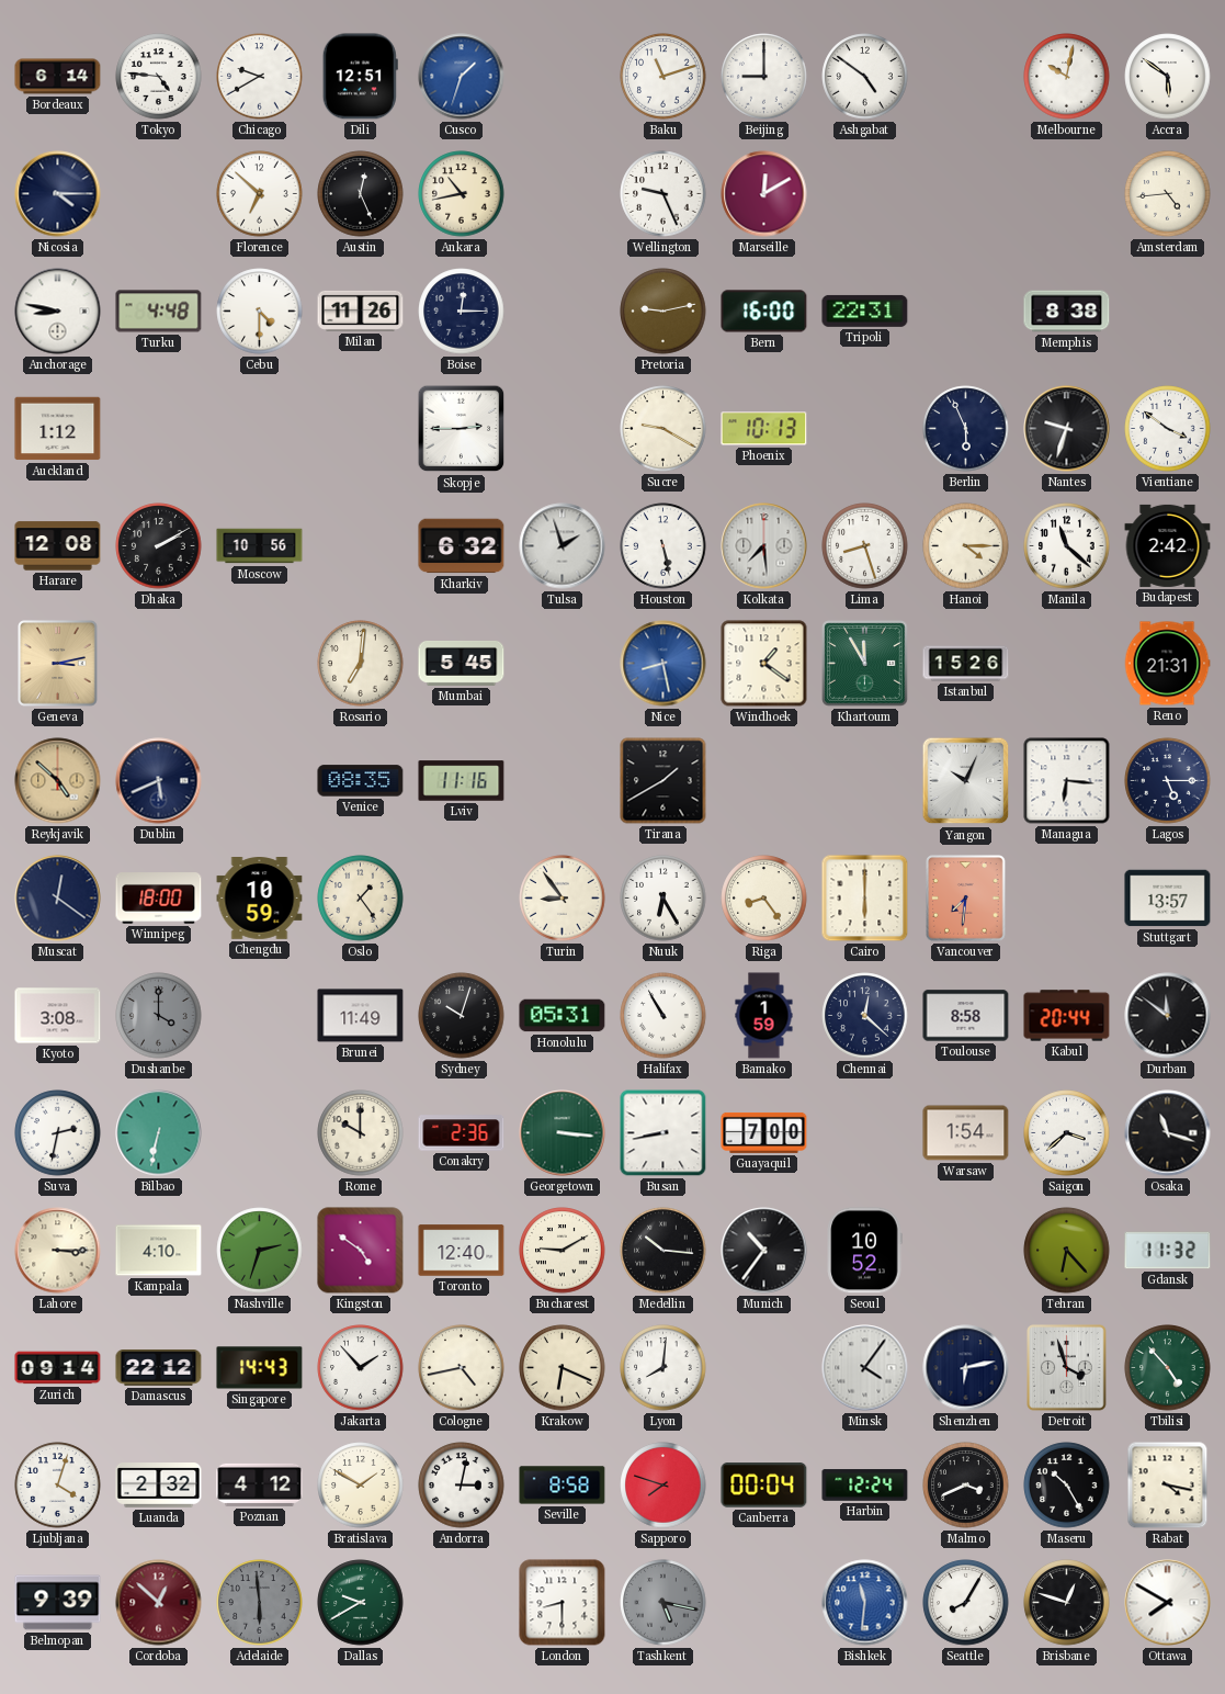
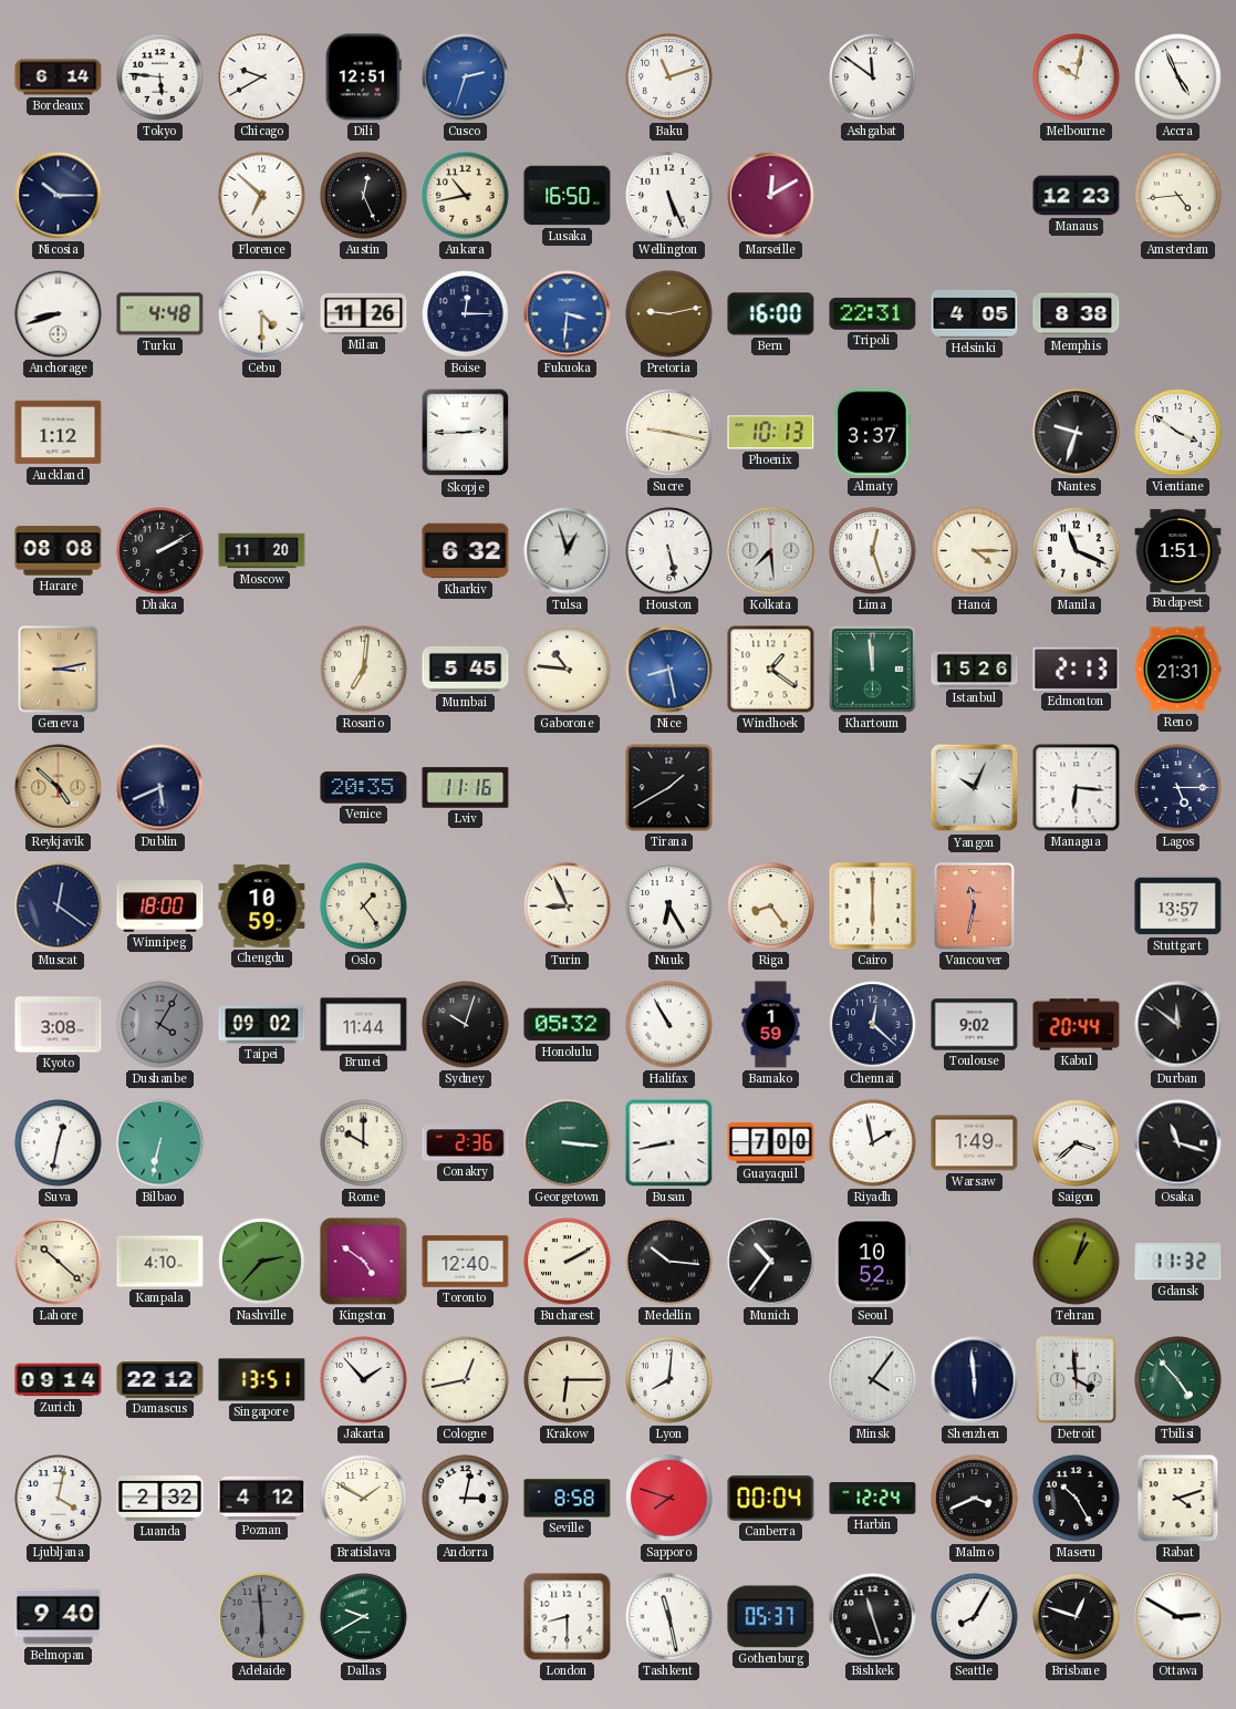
Tokyo: 4:46 -> 5:46 (160, 77)
Cusco: 1:33 -> 2:33 (466, 77)
Beijing: 9:00 -> none (764, 77)
Ashgabat: 4:51 -> 11:51 (873, 77)
Accra: 5:51 -> 4:56 (1178, 77)
Nicosia: 4:15 -> 10:15 (59, 196)
Lusaka: none -> 16:50 (568, 196)
Wellington: 9:26 -> 5:26 (669, 196)
Manaus: none -> 12:23 (1077, 196)
Anchorage: 8:47 -> 8:42 (59, 314)
Fukuoka: none -> 3:31 (568, 314)
Helsinki: none -> 4:05 (975, 313)
Sucre: 9:20 -> 9:17 (669, 433)
Almaty: none -> 3:37 (873, 433)
Berlin: 5:56 -> none (966, 429)
Harare: 12:08 -> 08:08 (59, 551)
Moscow: 10:56 -> 11:20 (262, 551)
Tulsa: 1:57 -> 12:57 (568, 551)
Lima: 8:27 -> 12:27 (873, 551)
Manila: 11:22 -> 11:19 (1077, 551)
Budapest: 2:42 -> 1:51 (1178, 550)
Gaborone: none -> 10:46 (568, 670)
Khartoum: 11:55 -> 11:59 (873, 670)
Edmonton: none -> 2:13 (1077, 669)
Venice: 08:35 -> 20:35 (364, 788)
Turin: 8:54 -> 8:56 (568, 907)
Vancouver: 7:31 -> 11:32 (975, 907)
Dushanbe: 4:00 -> 4:05 (160, 1025)
Taipei: none -> 09:02 (262, 1025)
Brunei: 11:49 -> 11:44 (364, 1025)
Honolulu: 05:31 -> 05:32 (568, 1025)
Toulouse: 8:58 -> 9:02 (975, 1025)
Suva: 2:32 -> 12:32 (59, 1143)
Riyadh: none -> 1:58 (873, 1143)
Warsaw: 1:54 -> 1:49 (975, 1143)
Lahore: 3:15 -> 10:22 (59, 1262)
Nashville: 2:33 -> 2:37 (262, 1262)
Bucharest: 9:10 -> 2:10 (568, 1262)
Tehran: 6:23 -> 1:03 (1077, 1262)
Singapore: 14:43 -> 13:51 (262, 1380)
Cologne: 4:43 -> 12:43 (466, 1380)
Krakow: 6:19 -> 6:15 (568, 1380)
Shenzhen: 6:13 -> 5:59 (975, 1380)
Detroit: 3:57 -> 3:59 (1077, 1380)
Ljubljana: 4:03 -> 4:02 (59, 1499)
Rabat: 4:17 -> 4:12 (1178, 1499)
Belmopan: 9:39 -> 9:40 (59, 1617)
Cordoba: 12:52 -> none (159, 1603)
Tashkent: 5:17 -> 11:28 (669, 1617)
Tashkent dial: grey -> white (669, 1617)
Gothenburg: none -> 05:37 (771, 1617)
Bishkek: 11:31 -> 11:27 (873, 1617)
Bishkek dial: blue -> black (873, 1617)
Ottawa: 7:50 -> 2:50 (1178, 1617)
